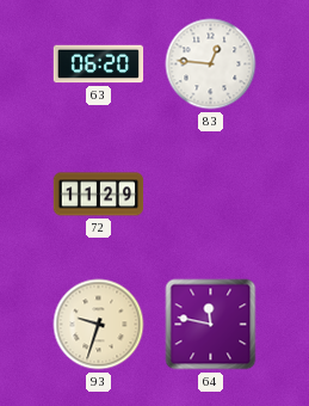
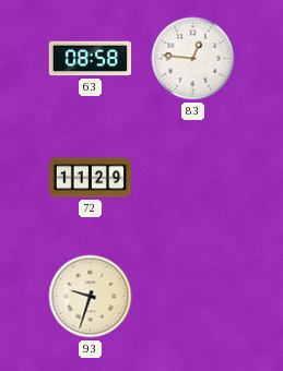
63: 06:20 -> 08:58 (91, 59)
64: 11:47 -> none (211, 325)
